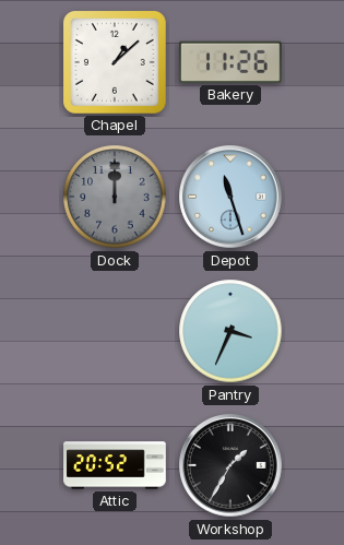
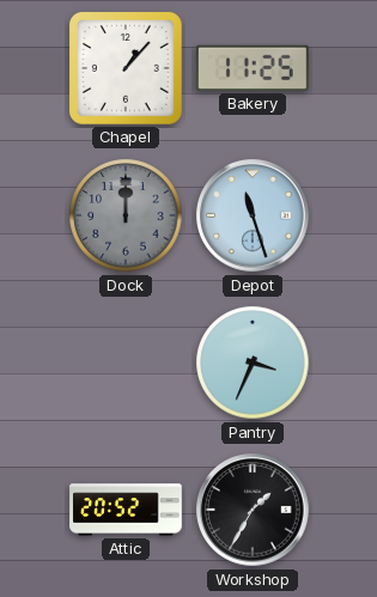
Chapel: 1:08 -> 1:07 (126, 68)
Bakery: 11:26 -> 11:25 (253, 68)
